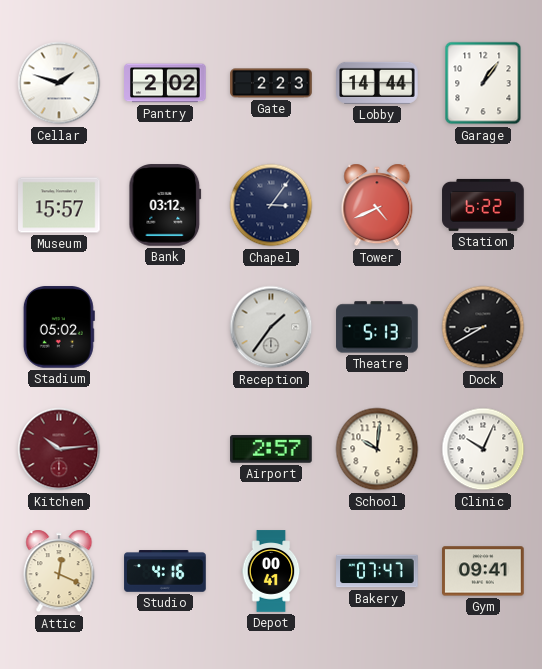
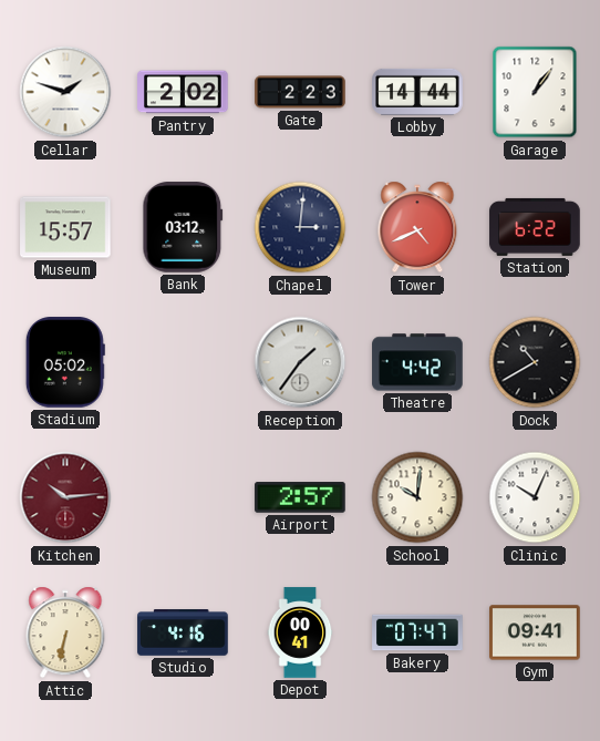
Chapel: 3:06 -> 3:01 (300, 227)
Theatre: 5:13 -> 4:42 (417, 362)
Dock: 8:40 -> 10:40 (535, 362)
Attic: 12:19 -> 6:32 (65, 632)
